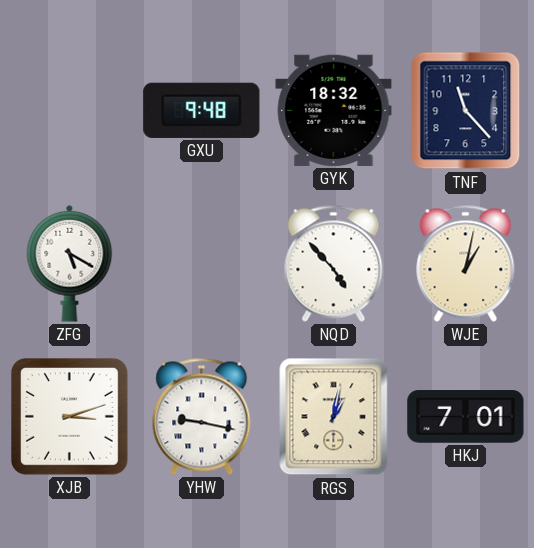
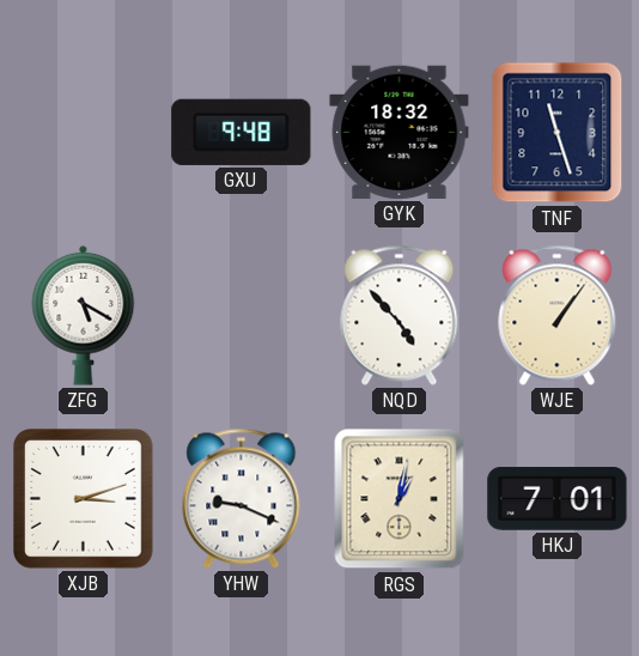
TNF: 11:23 -> 11:27 (558, 133)
WJE: 1:02 -> 1:06 (558, 315)
YHW: 9:17 -> 9:19 (242, 498)
